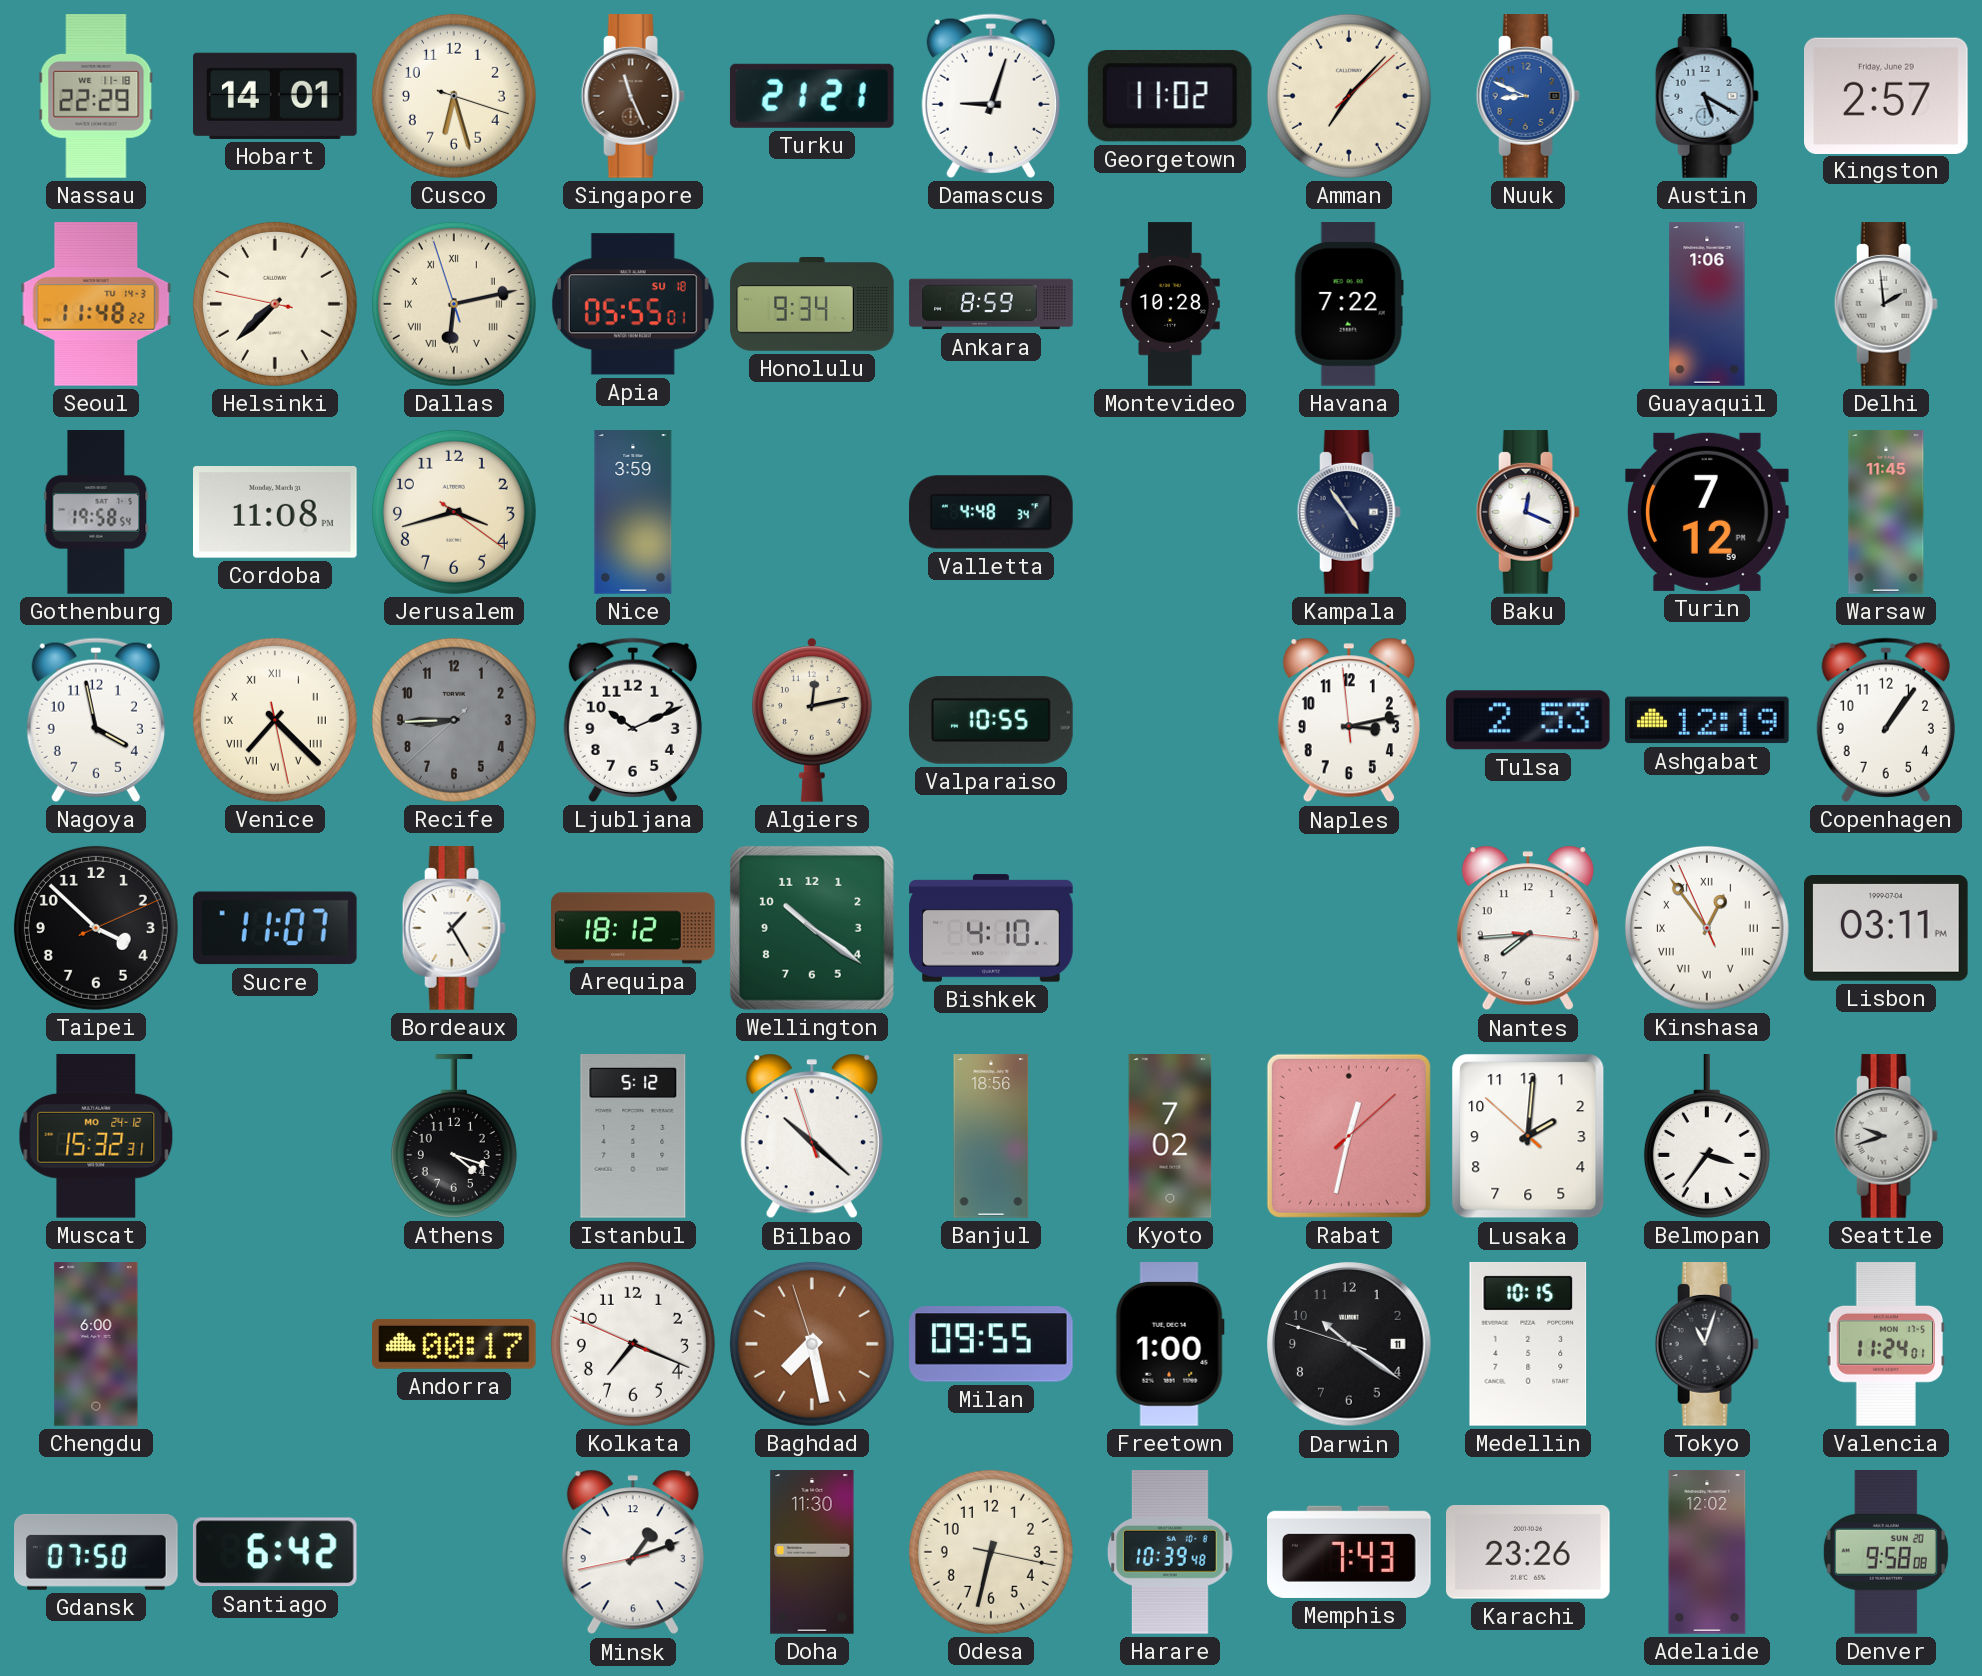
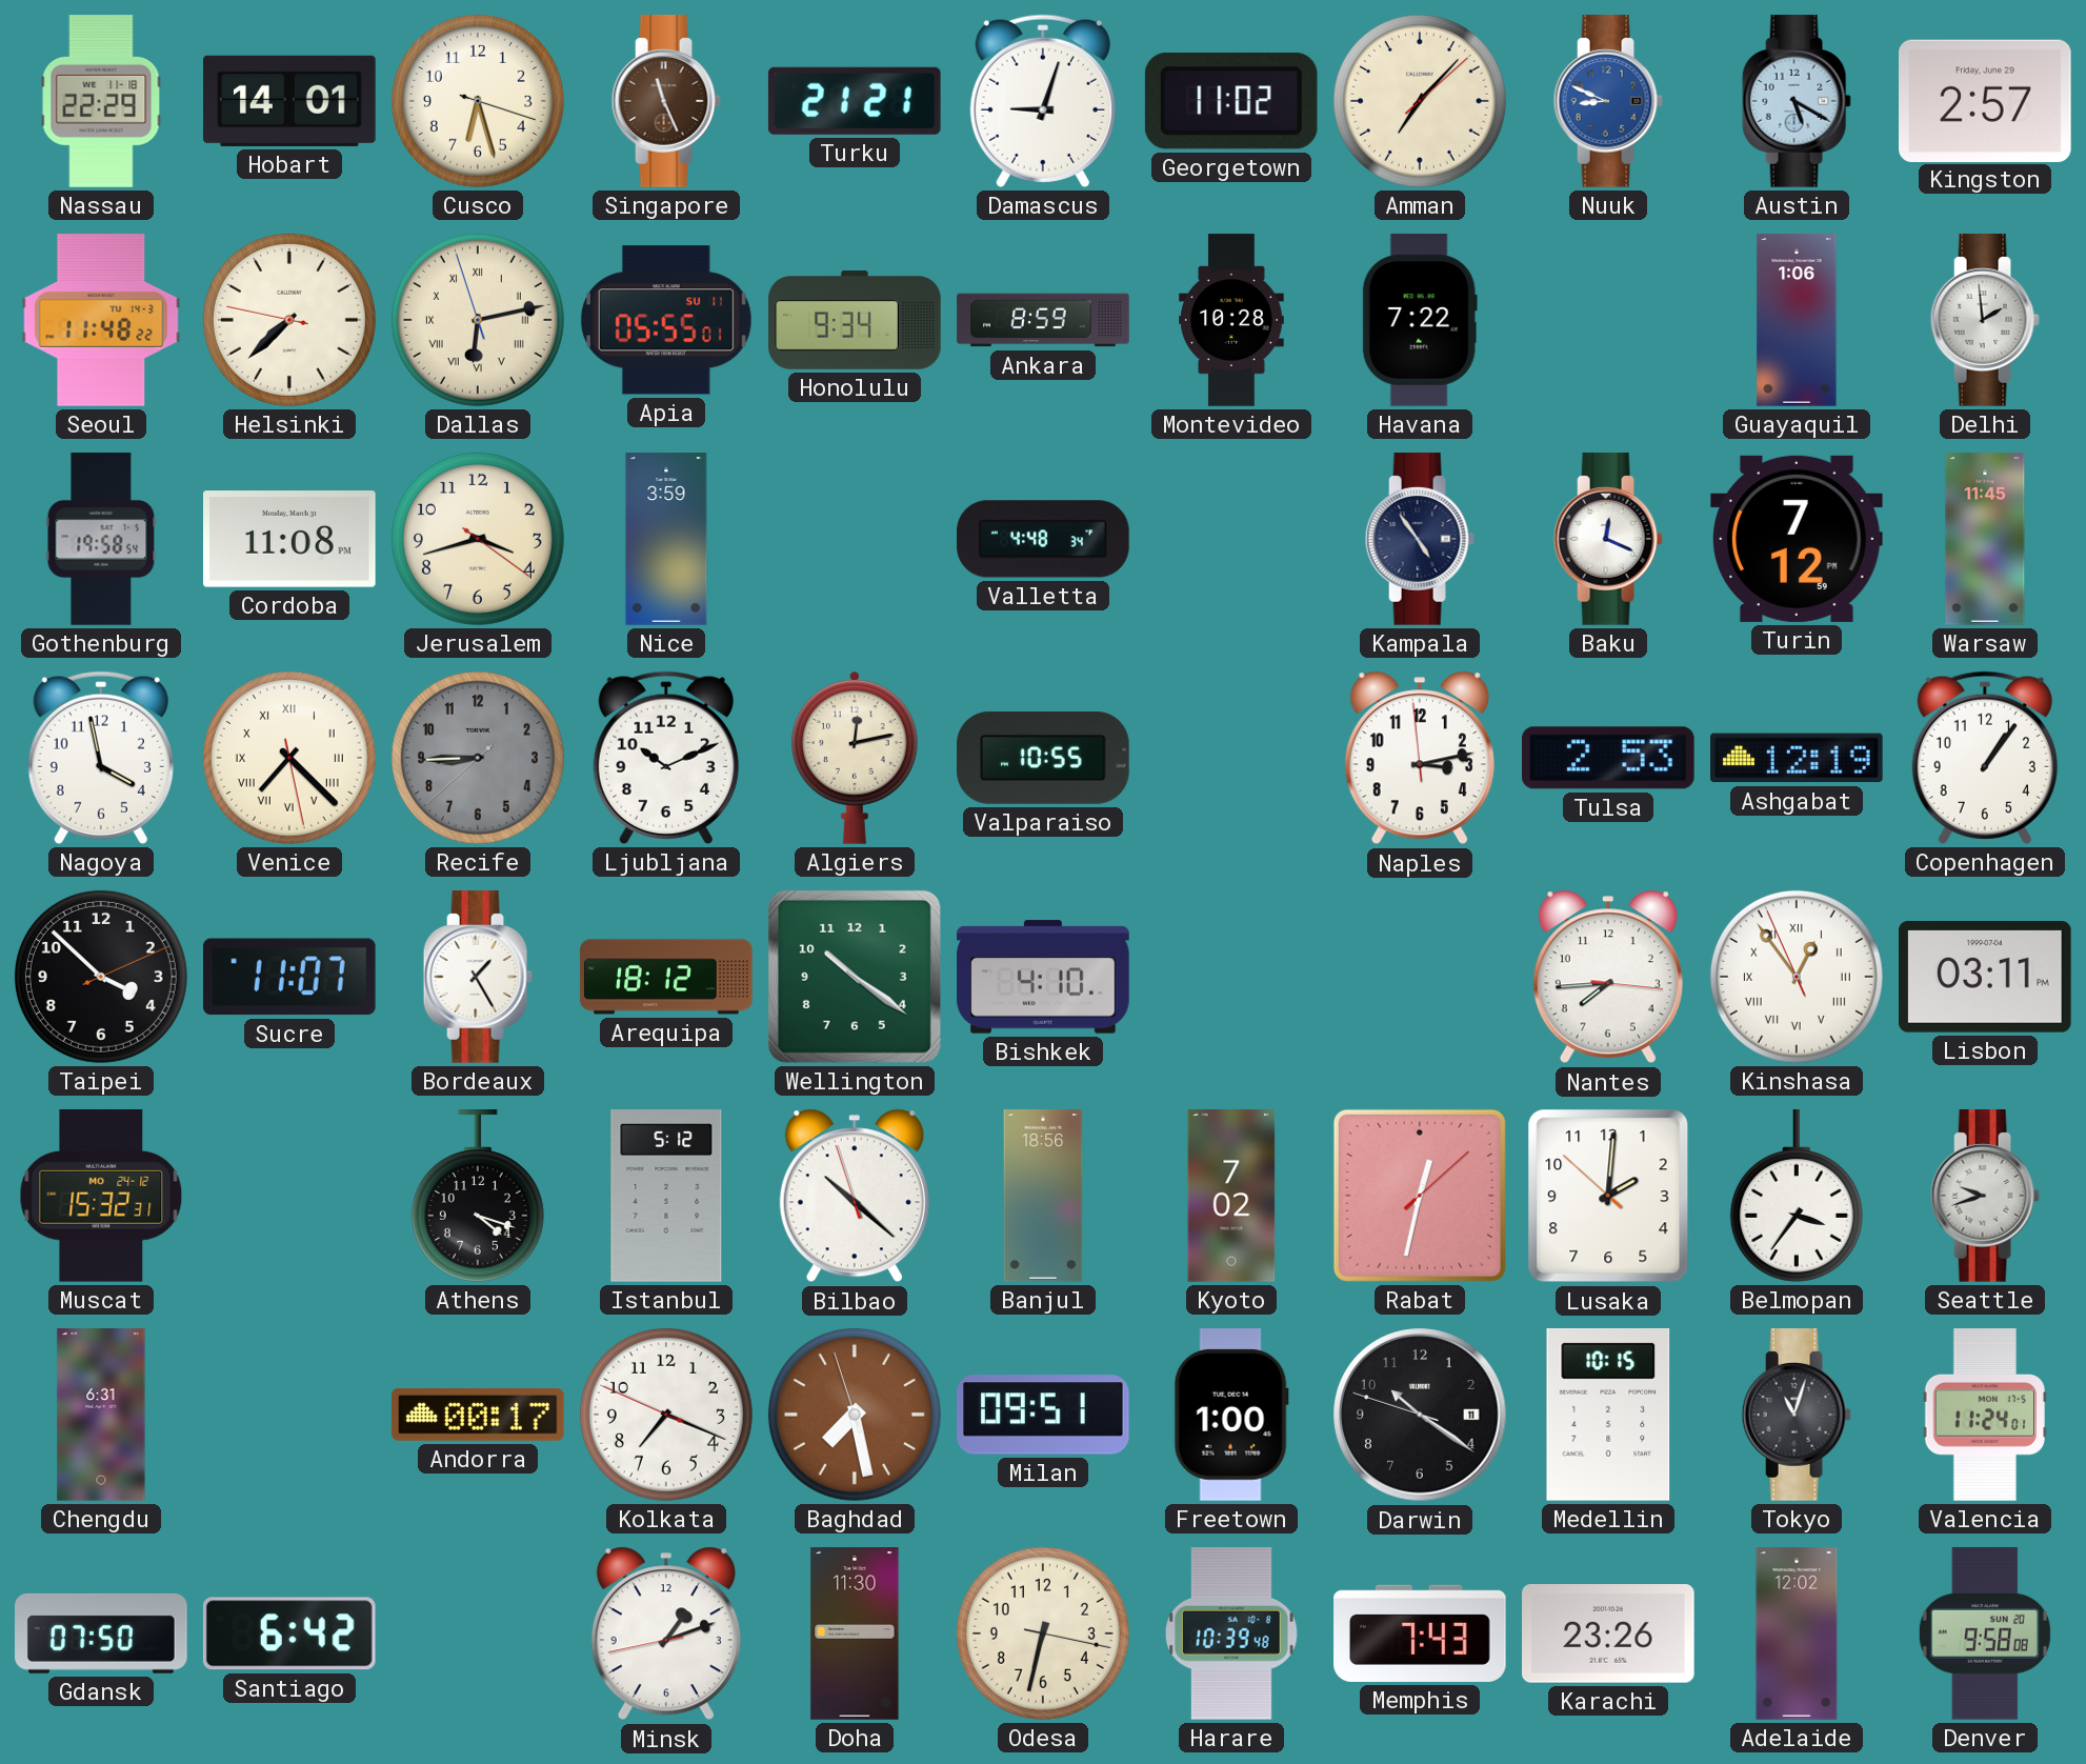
Apia date: SU 18 -> SU 11 (666, 320)
Chengdu: 6:00 -> 6:31 (101, 1415)
Milan: 09:55 -> 09:51 (1044, 1415)
